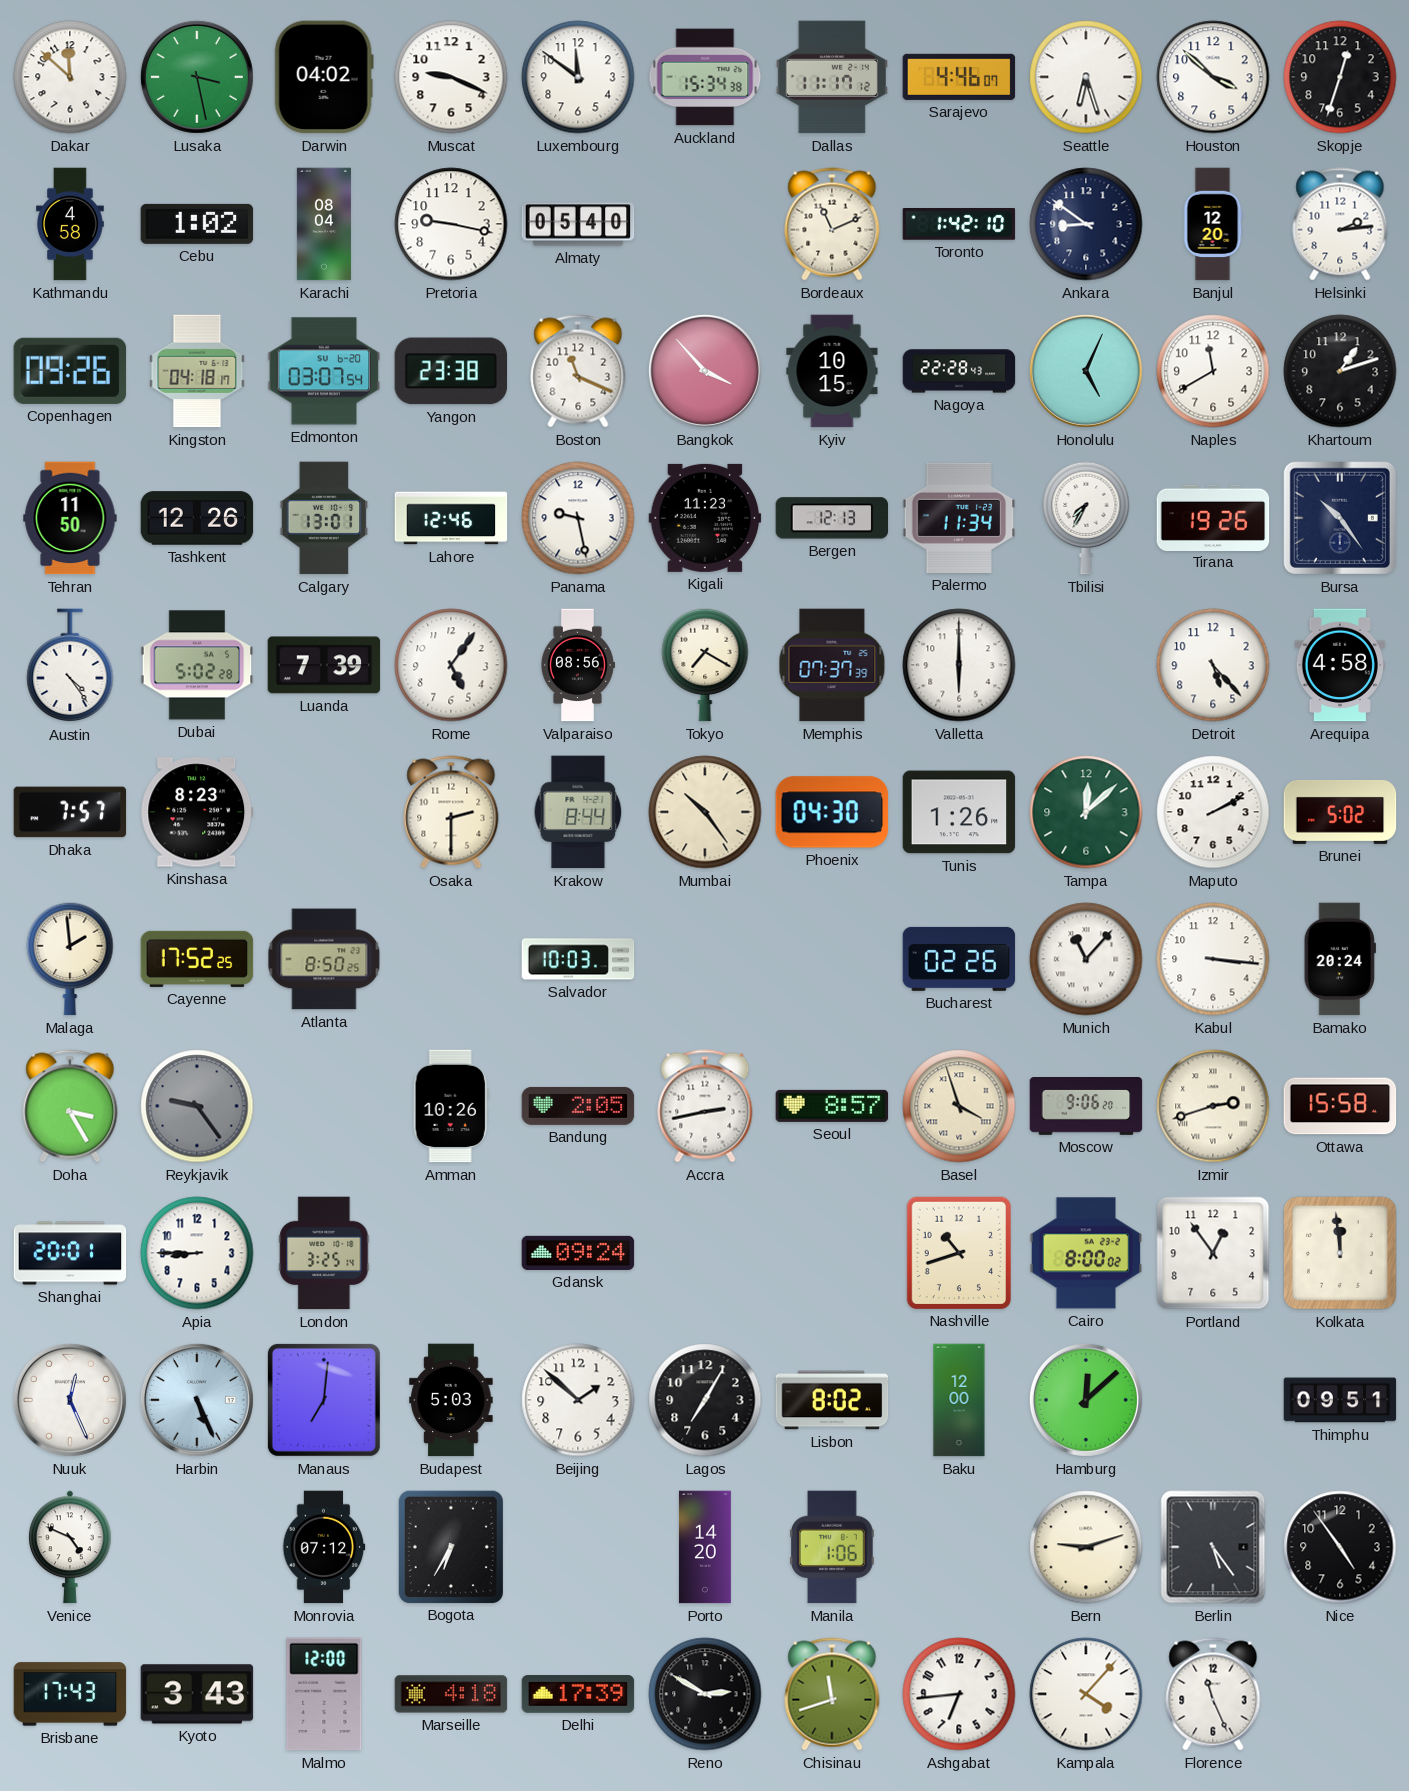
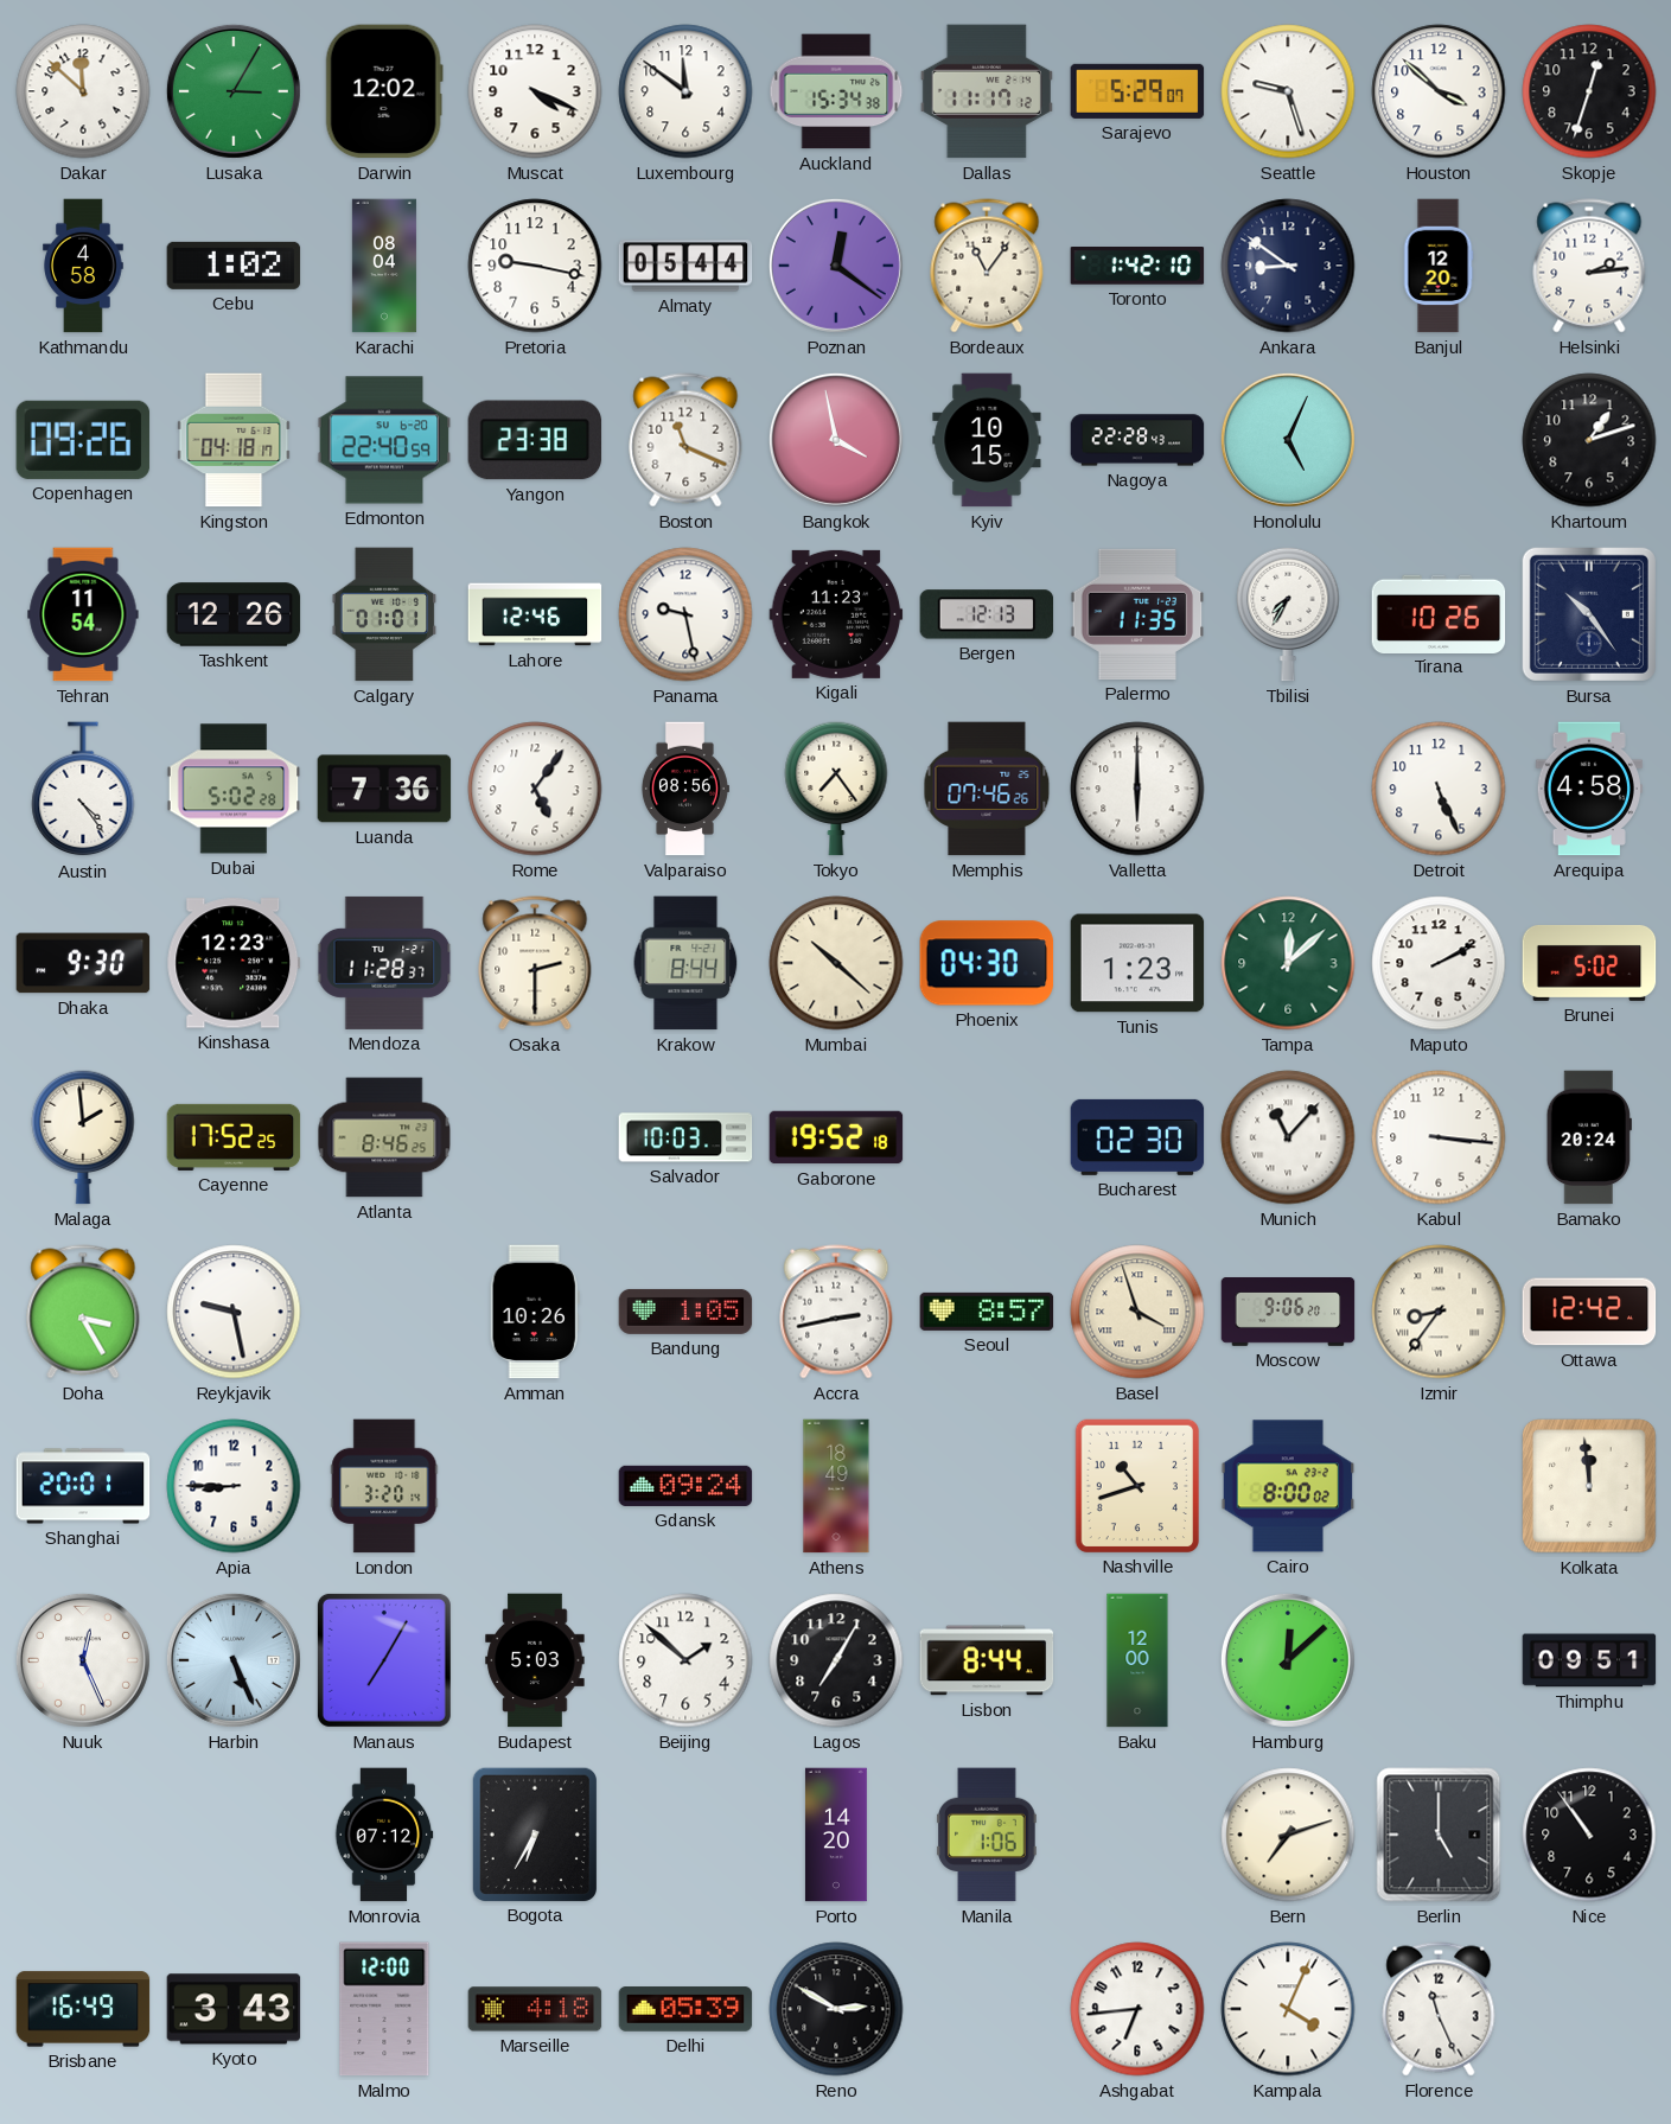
Lusaka: 3:28 -> 3:05 (234, 91)
Darwin: 04:02 -> 12:02 (384, 91)
Muscat: 9:19 -> 4:19 (535, 91)
Sarajevo: 4:46 -> 5:29 (1137, 91)
Seattle: 6:27 -> 9:27 (1288, 91)
Almaty: 05:40 -> 05:44 (685, 266)
Poznan: none -> 12:21 (836, 266)
Bordeaux: 11:11 -> 11:06 (987, 266)
Edmonton: 03:07 -> 22:40 (384, 440)
Bangkok: 3:53 -> 3:58 (836, 440)
Naples: 11:40 -> none (1213, 371)
Tehran: 11:50 -> 11:54 (83, 614)
Calgary: 13:01 -> 01:01 (384, 614)
Palermo: 11:34 -> 11:35 (1137, 614)
Tirana: 19:26 -> 10:26 (1439, 613)
Luanda: 7:39 -> 7:36 (384, 789)
Tokyo: 7:20 -> 7:24 (836, 789)
Memphis: 07:37 -> 07:46 (987, 789)
Detroit: 5:23 -> 5:26 (1439, 789)
Dhaka: 7:57 -> 9:30 (83, 963)
Kinshasa: 8:23 -> 12:23 (234, 963)
Mendoza: none -> 11:28 (384, 963)
Mumbai: 10:24 -> 10:22 (836, 963)
Tunis: 1:26 -> 1:23 (1137, 963)
Atlanta: 8:50 -> 8:46 (384, 1137)
Gaborone: none -> 19:52 (836, 1137)
Bucharest: 02:26 -> 02:30 (1137, 1137)
Reykjavik: 9:24 -> 9:28 (234, 1312)
Reykjavik dial: grey -> white (234, 1312)
Bandung: 2:05 -> 1:05 (685, 1312)
Izmir: 2:42 -> 8:36 (1439, 1312)
Ottawa: 15:58 -> 12:42 (1589, 1312)
London: 3:25 -> 3:20 (384, 1486)
Athens: none -> 18:49 (836, 1486)
Portland: 12:54 -> none (1213, 1253)
Manaus: 7:01 -> 7:05 (384, 1660)
Lisbon: 8:02 -> 8:44 (987, 1660)
Venice: 4:49 -> none (71, 1547)
Bern: 9:12 -> 7:12 (1288, 1835)
Berlin: 5:24 -> 5:00 (1439, 1835)
Nice: 4:54 -> 10:54 (1589, 1835)
Brisbane: 17:43 -> 16:49 (83, 2009)
Delhi: 17:39 -> 05:39 (685, 2009)
Chisinau: 11:42 -> none (832, 1694)
Kampala: 4:07 -> 4:04 (1288, 2009)
